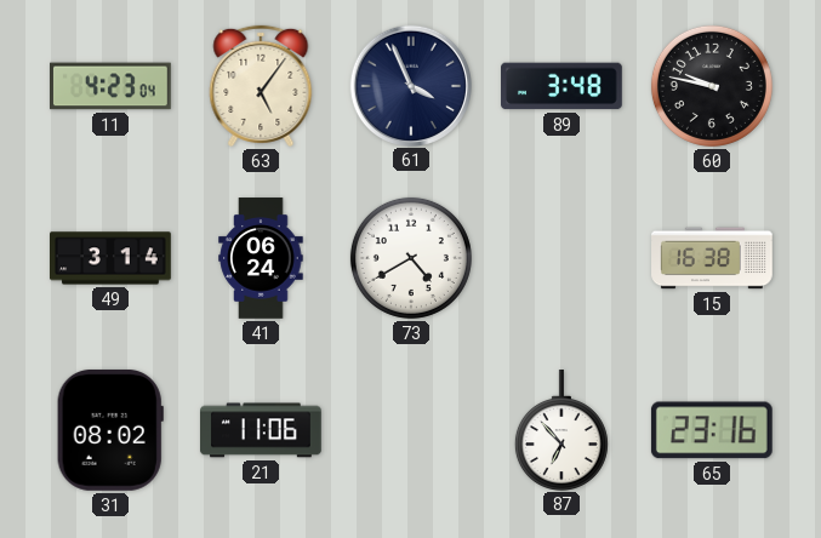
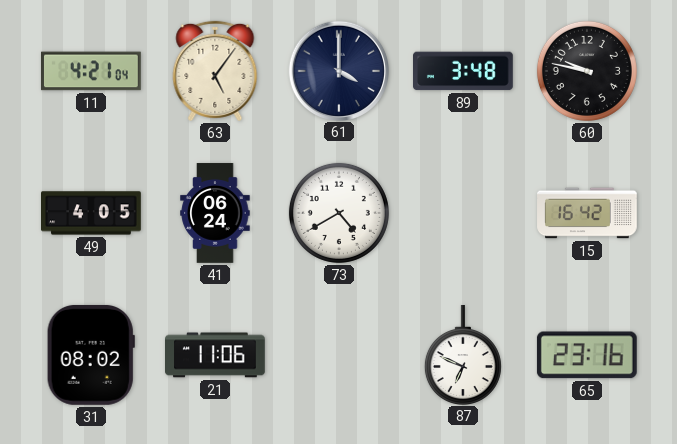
11: 4:23 -> 4:21 (92, 71)
61: 3:56 -> 4:00 (338, 70)
49: 3:14 -> 4:05 (91, 213)
15: 16:38 -> 16:42 (587, 213)
87: 6:53 -> 6:49 (463, 355)
